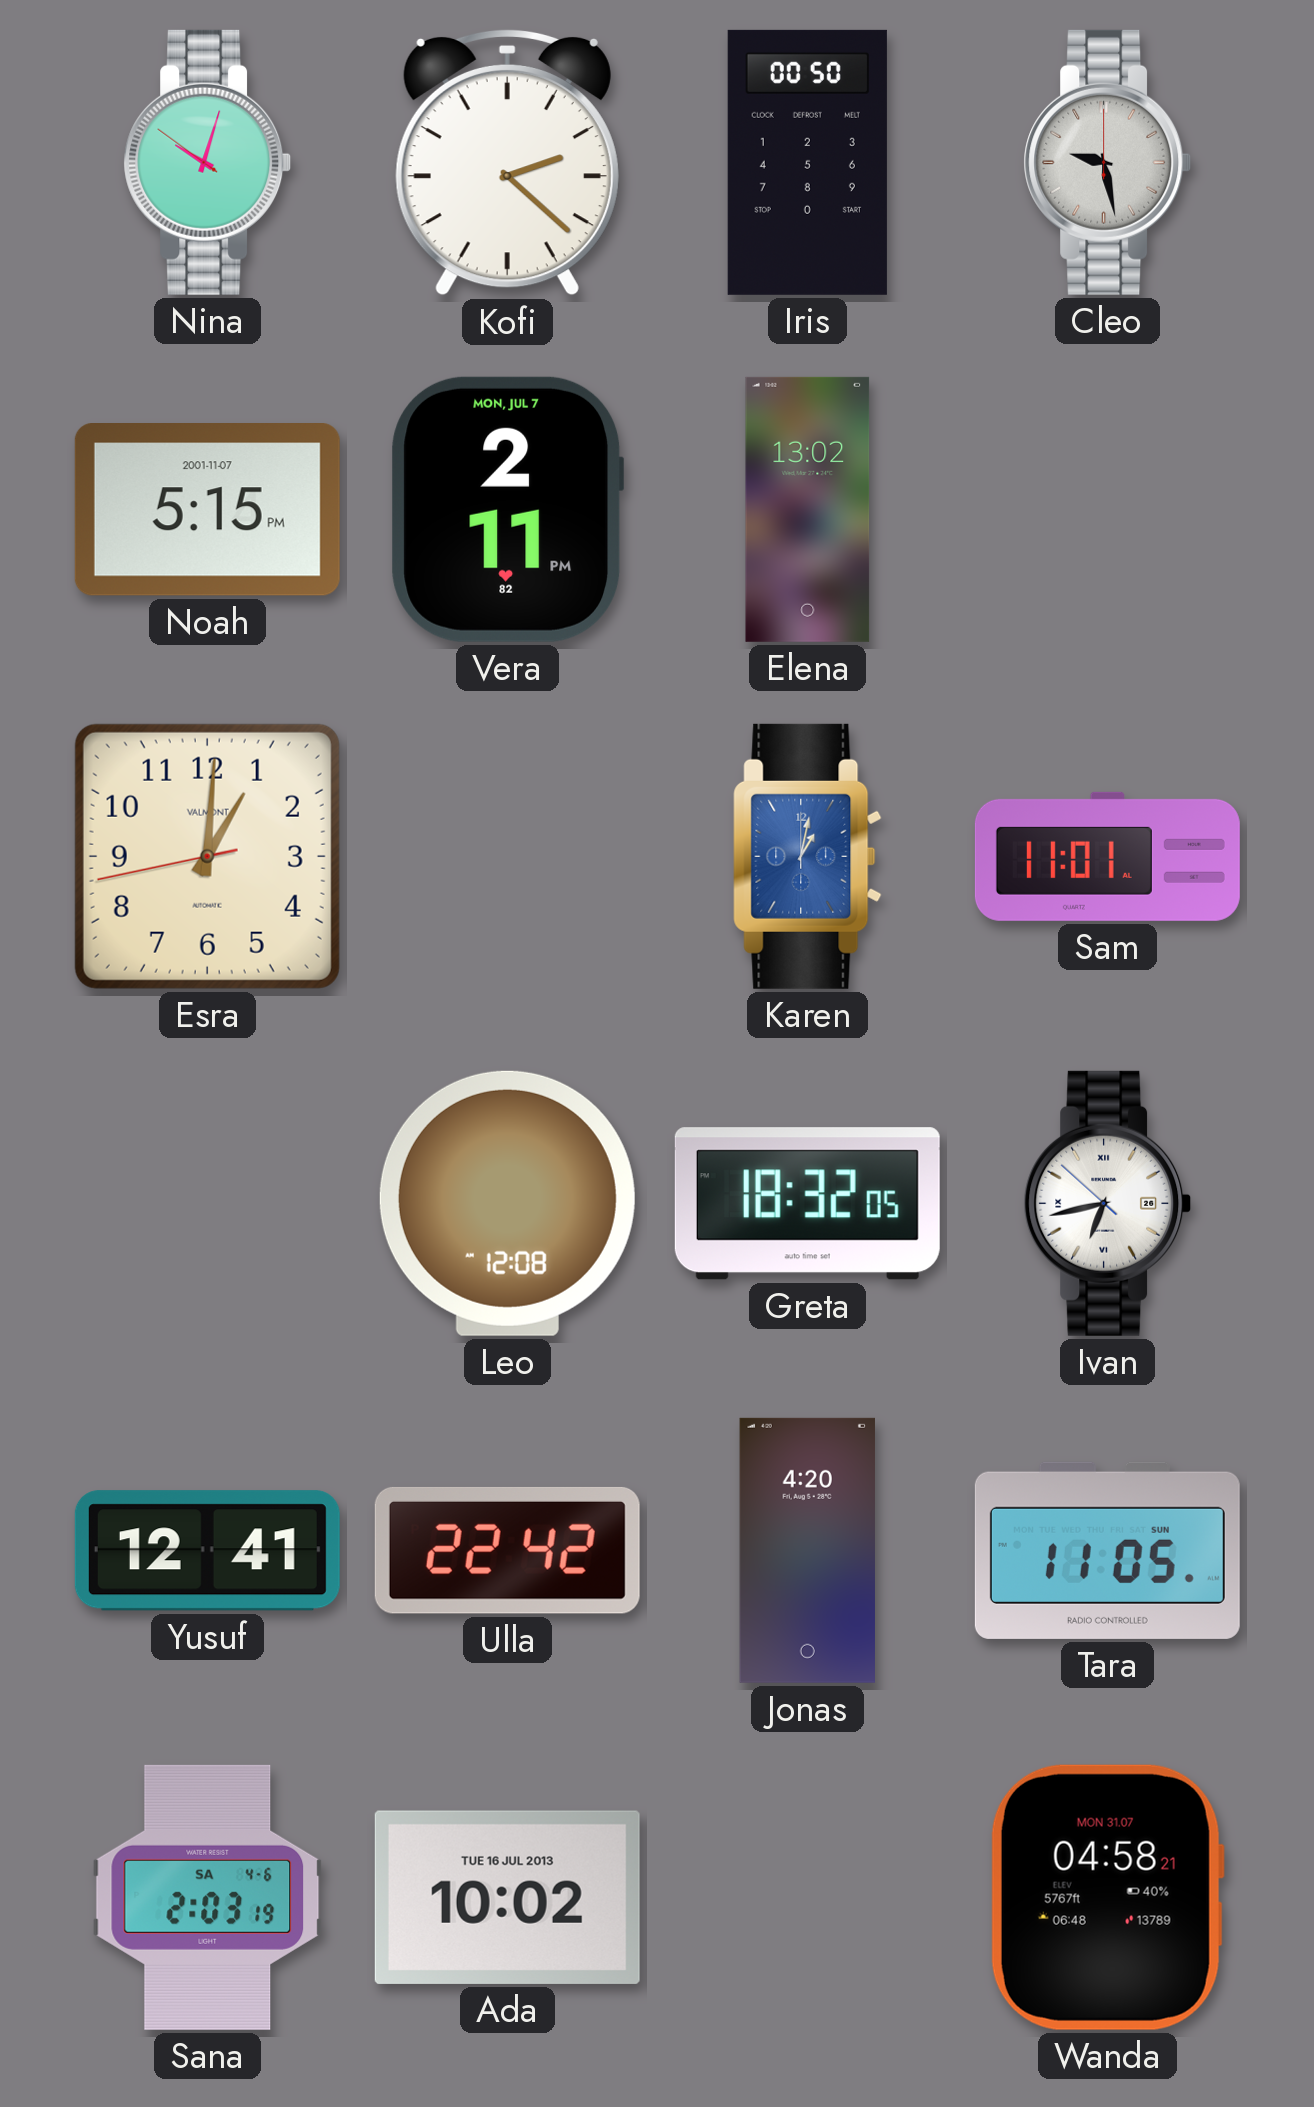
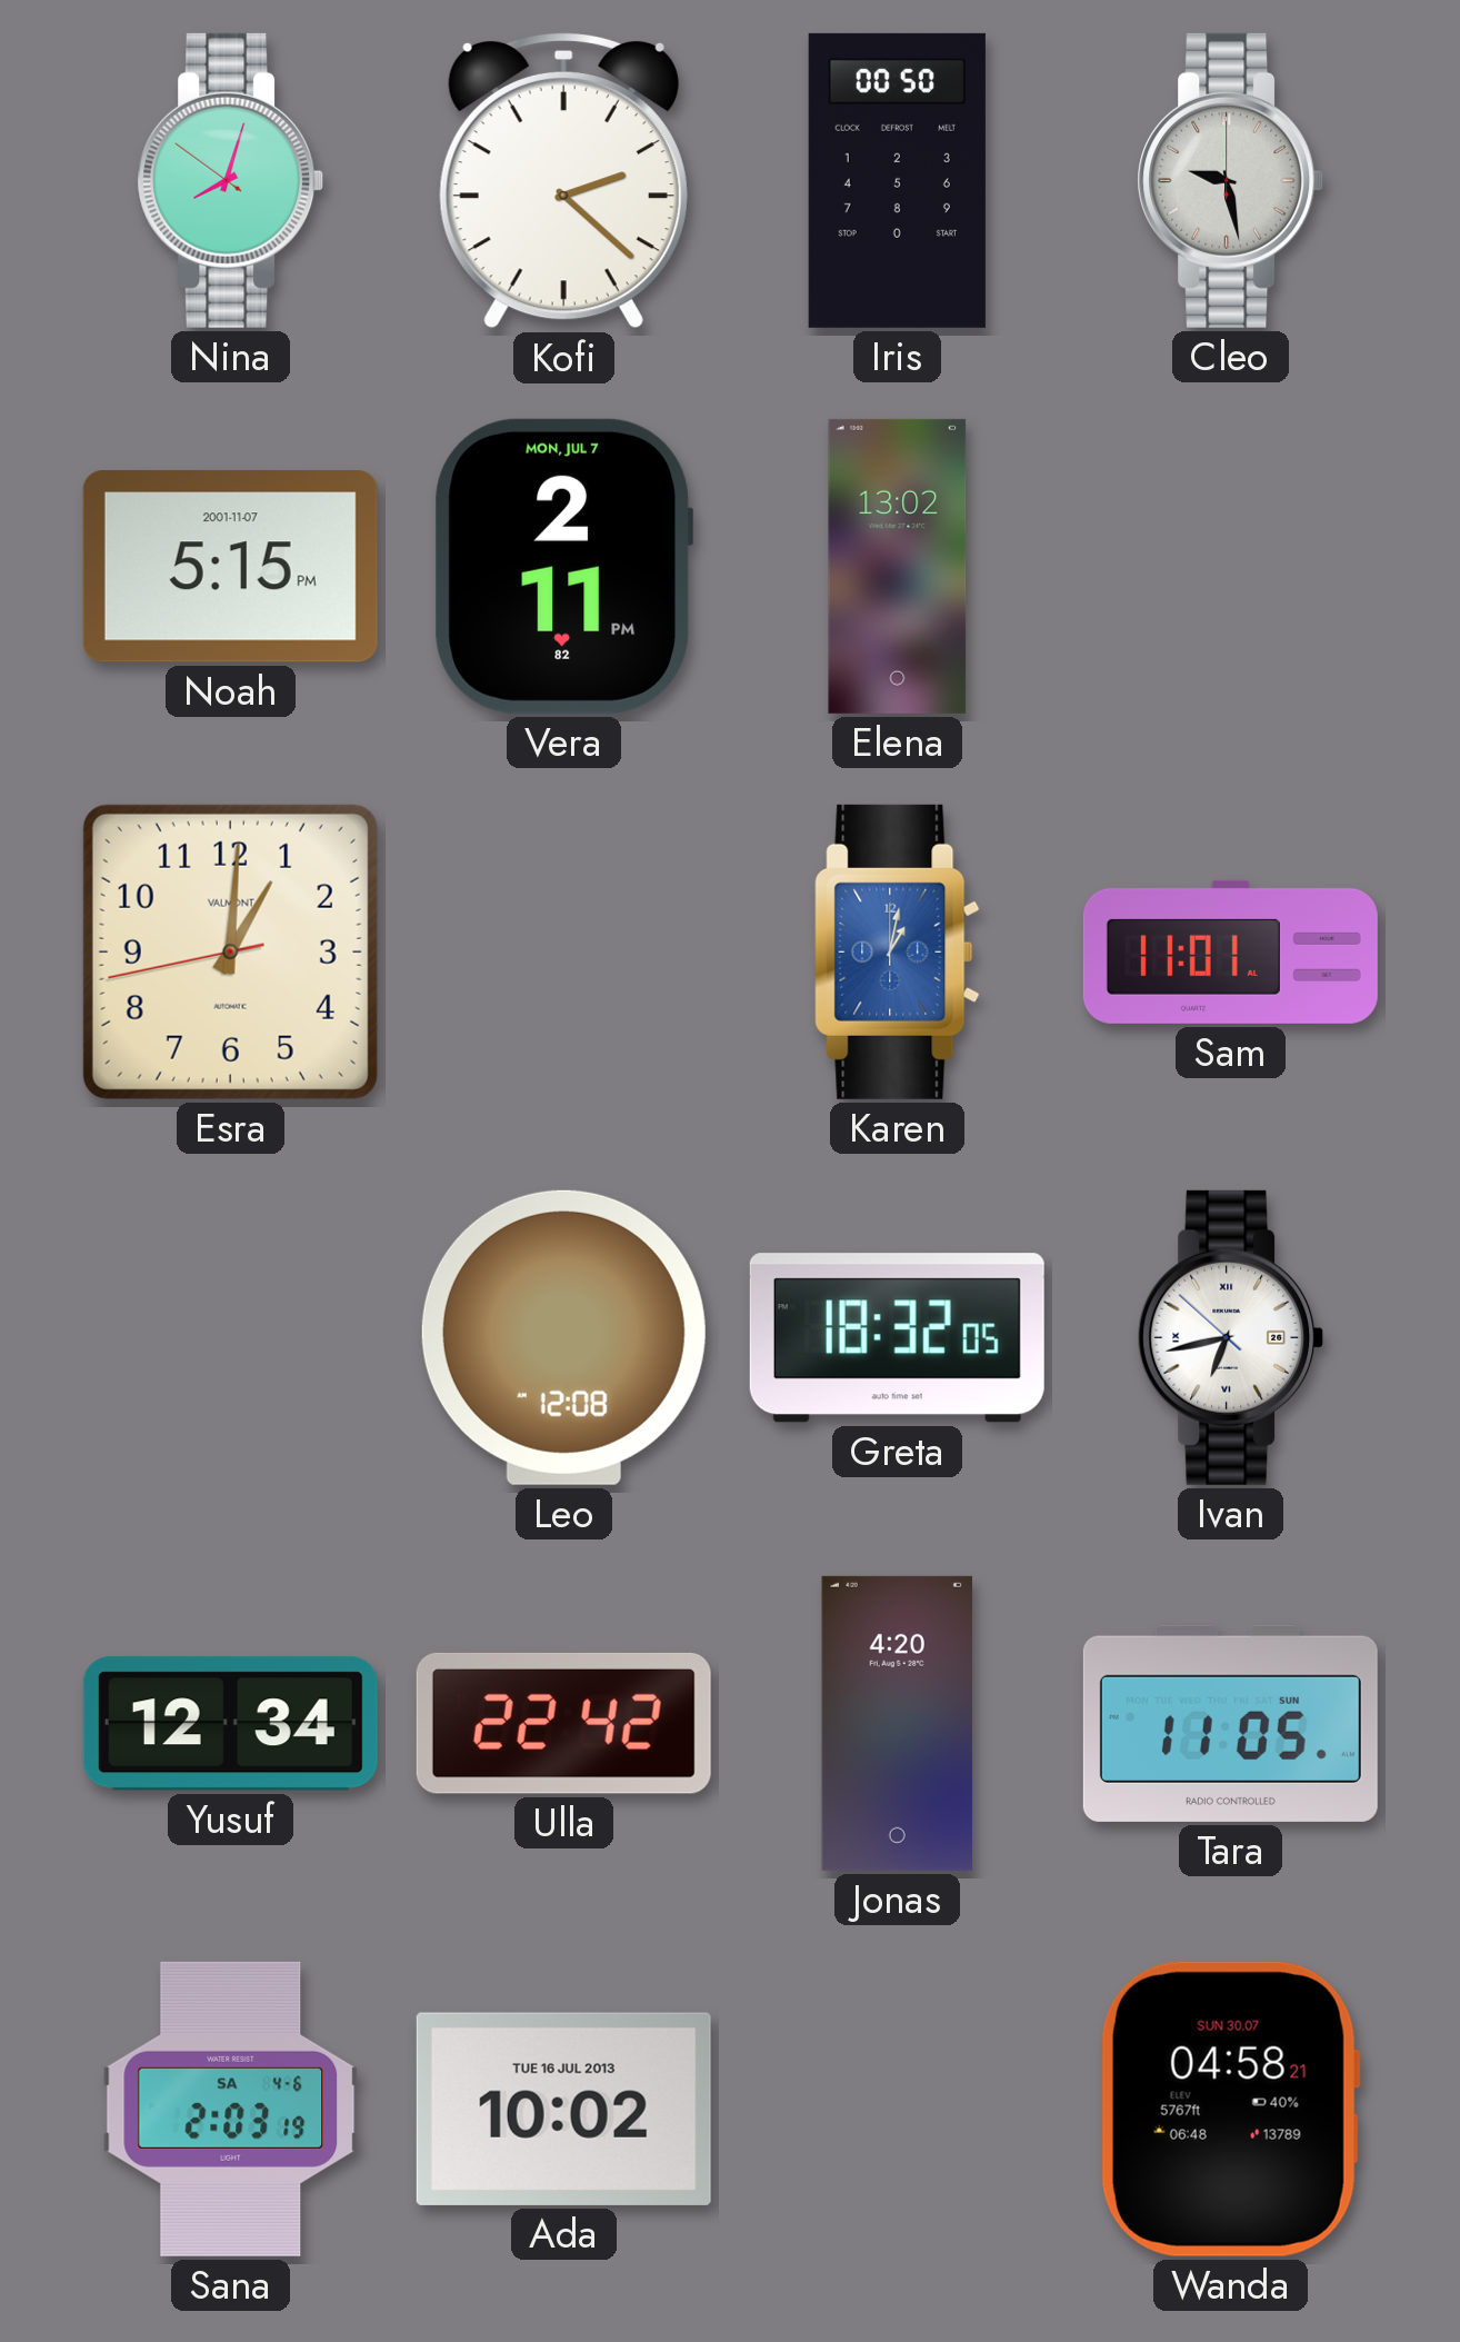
Nina: 10:02 -> 8:02 (231, 180)
Yusuf: 12:41 -> 12:34 (230, 1724)
Wanda date: MON 31.07 -> SUN 30.07 (1230, 2109)
